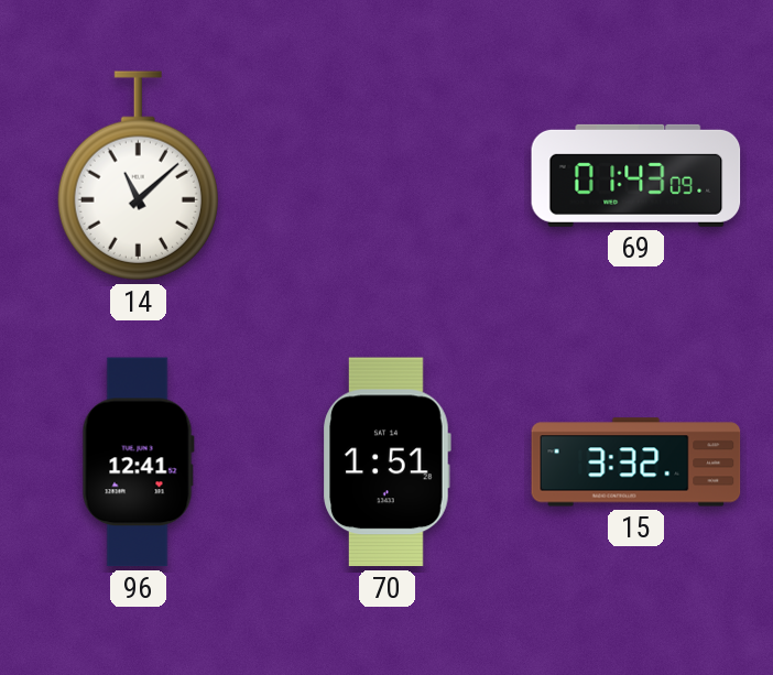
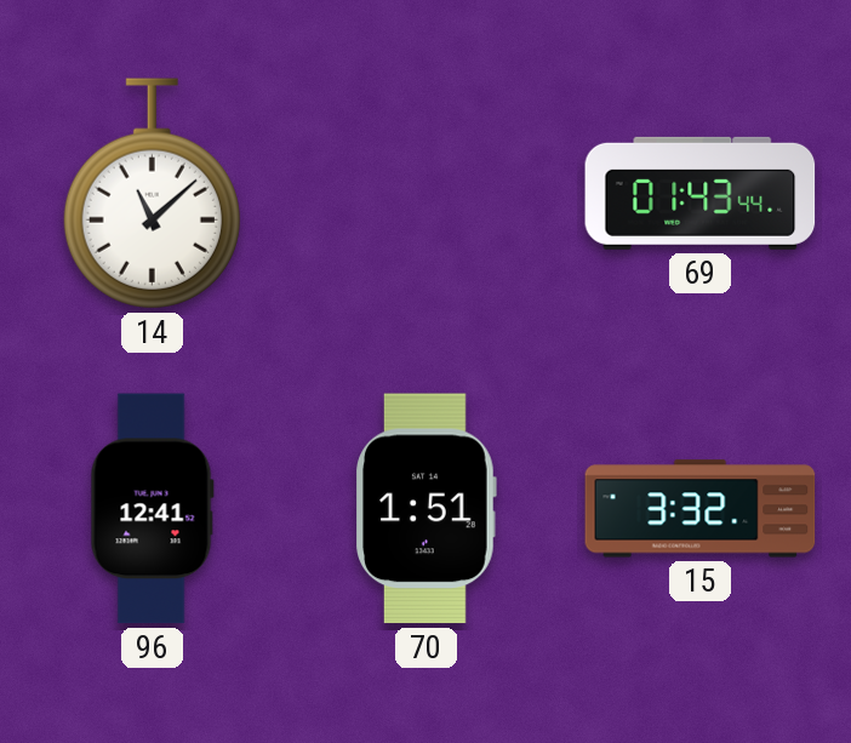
69: 01:43:09 -> 01:43:44 (701, 193)
